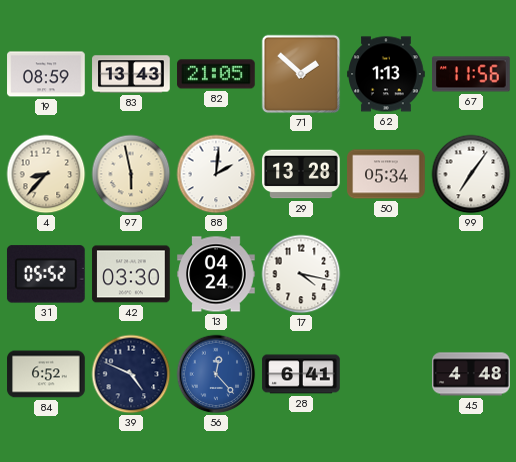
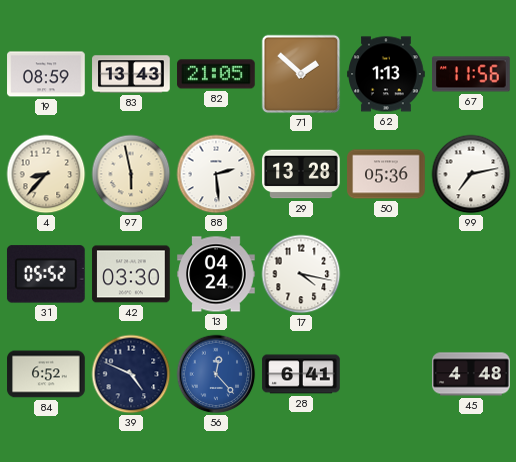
88: 2:01 -> 2:29 (216, 174)
50: 05:34 -> 05:36 (386, 174)
99: 7:06 -> 7:13 (471, 174)
